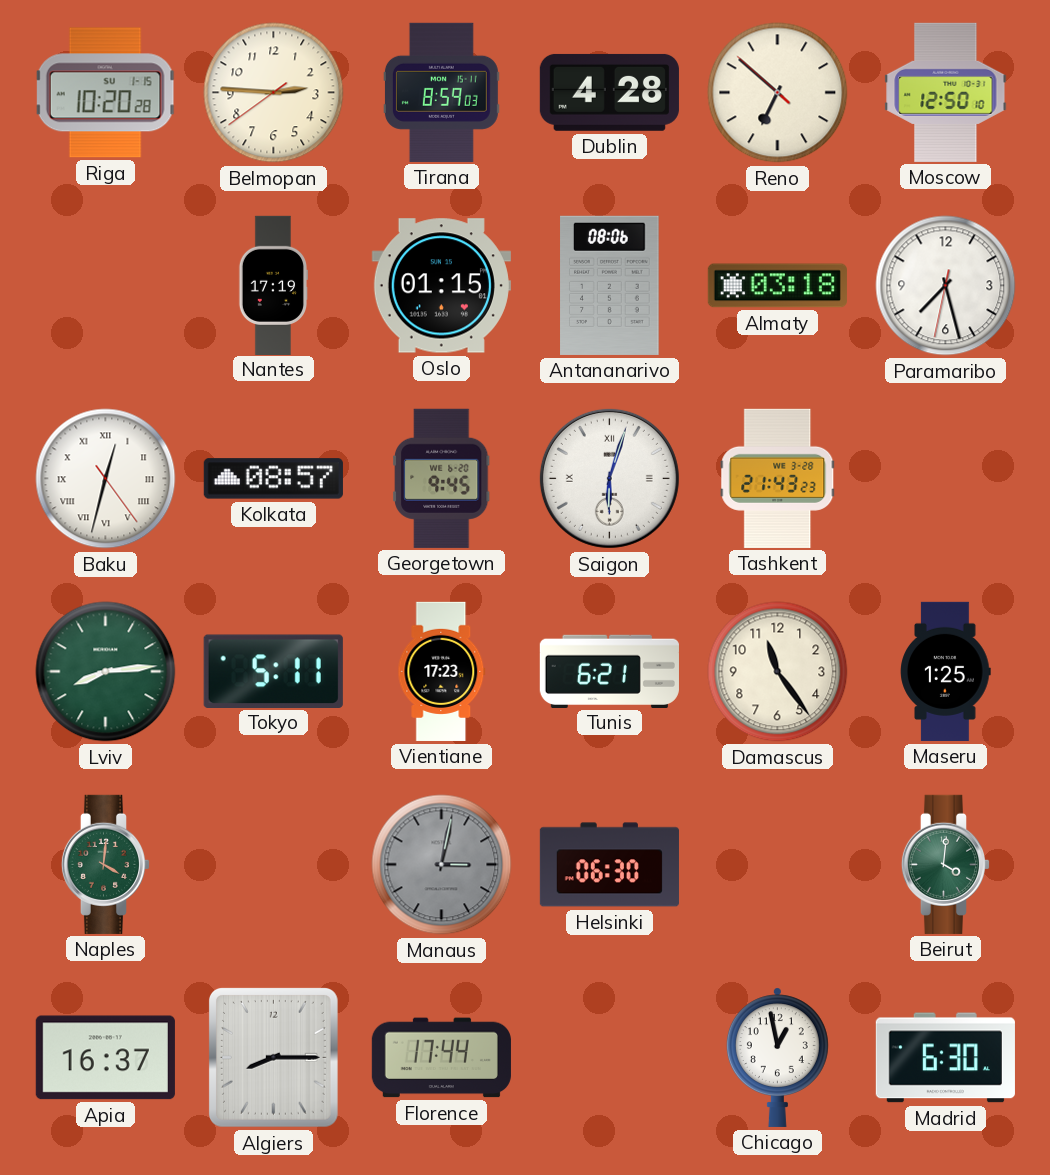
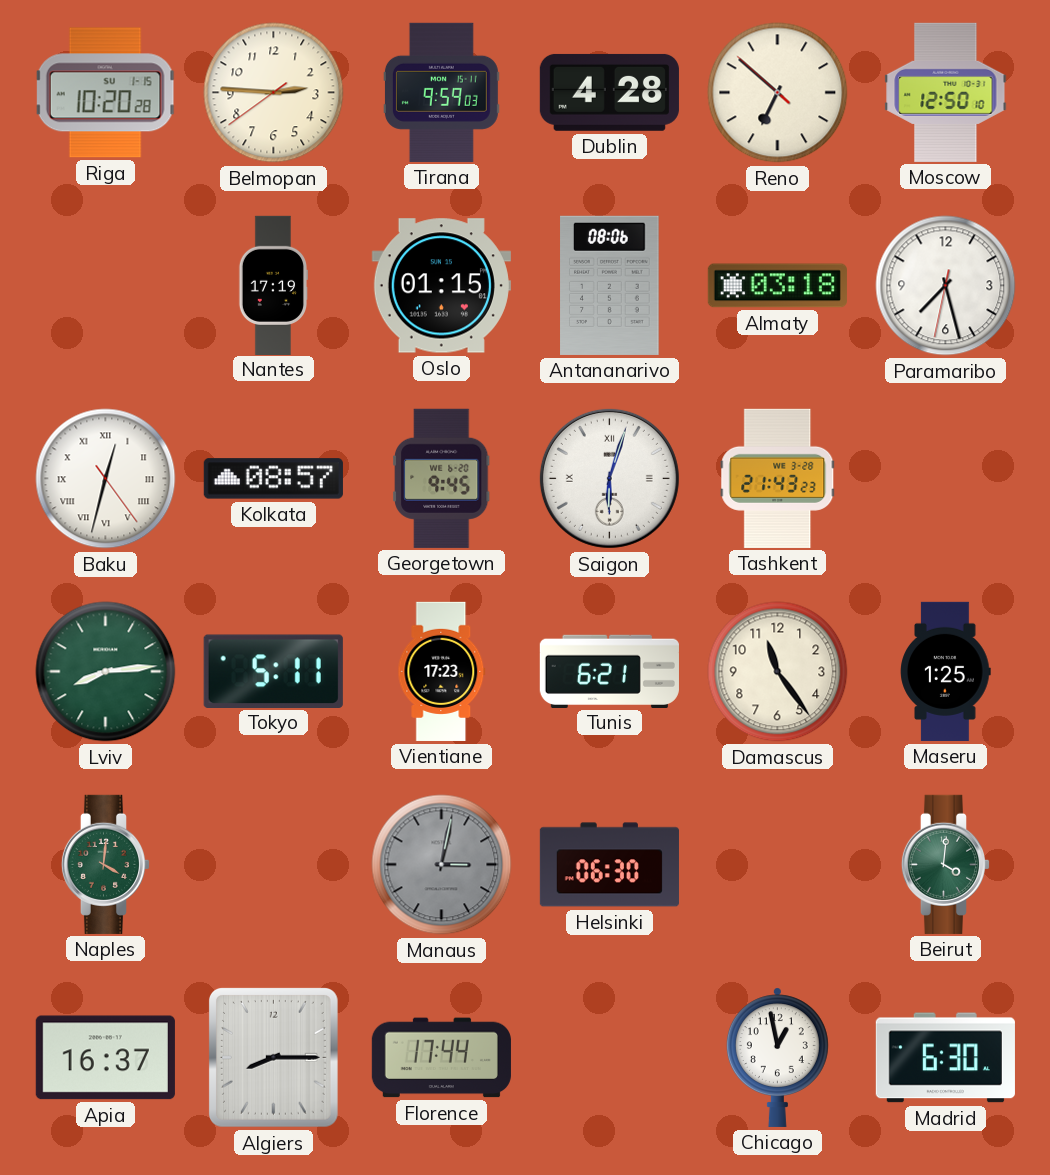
Tirana: 8:59 -> 9:59 (441, 92)
